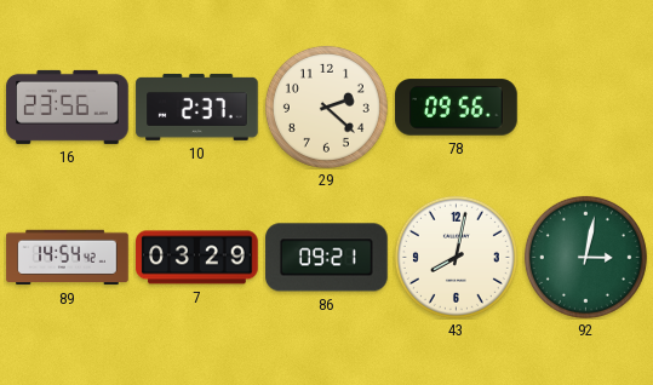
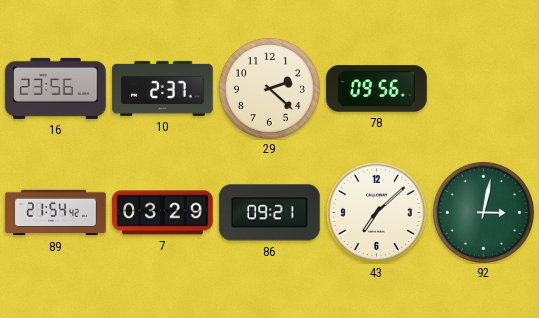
89: 14:54 -> 21:54 (56, 213)
43: 8:02 -> 7:08 (376, 212)
